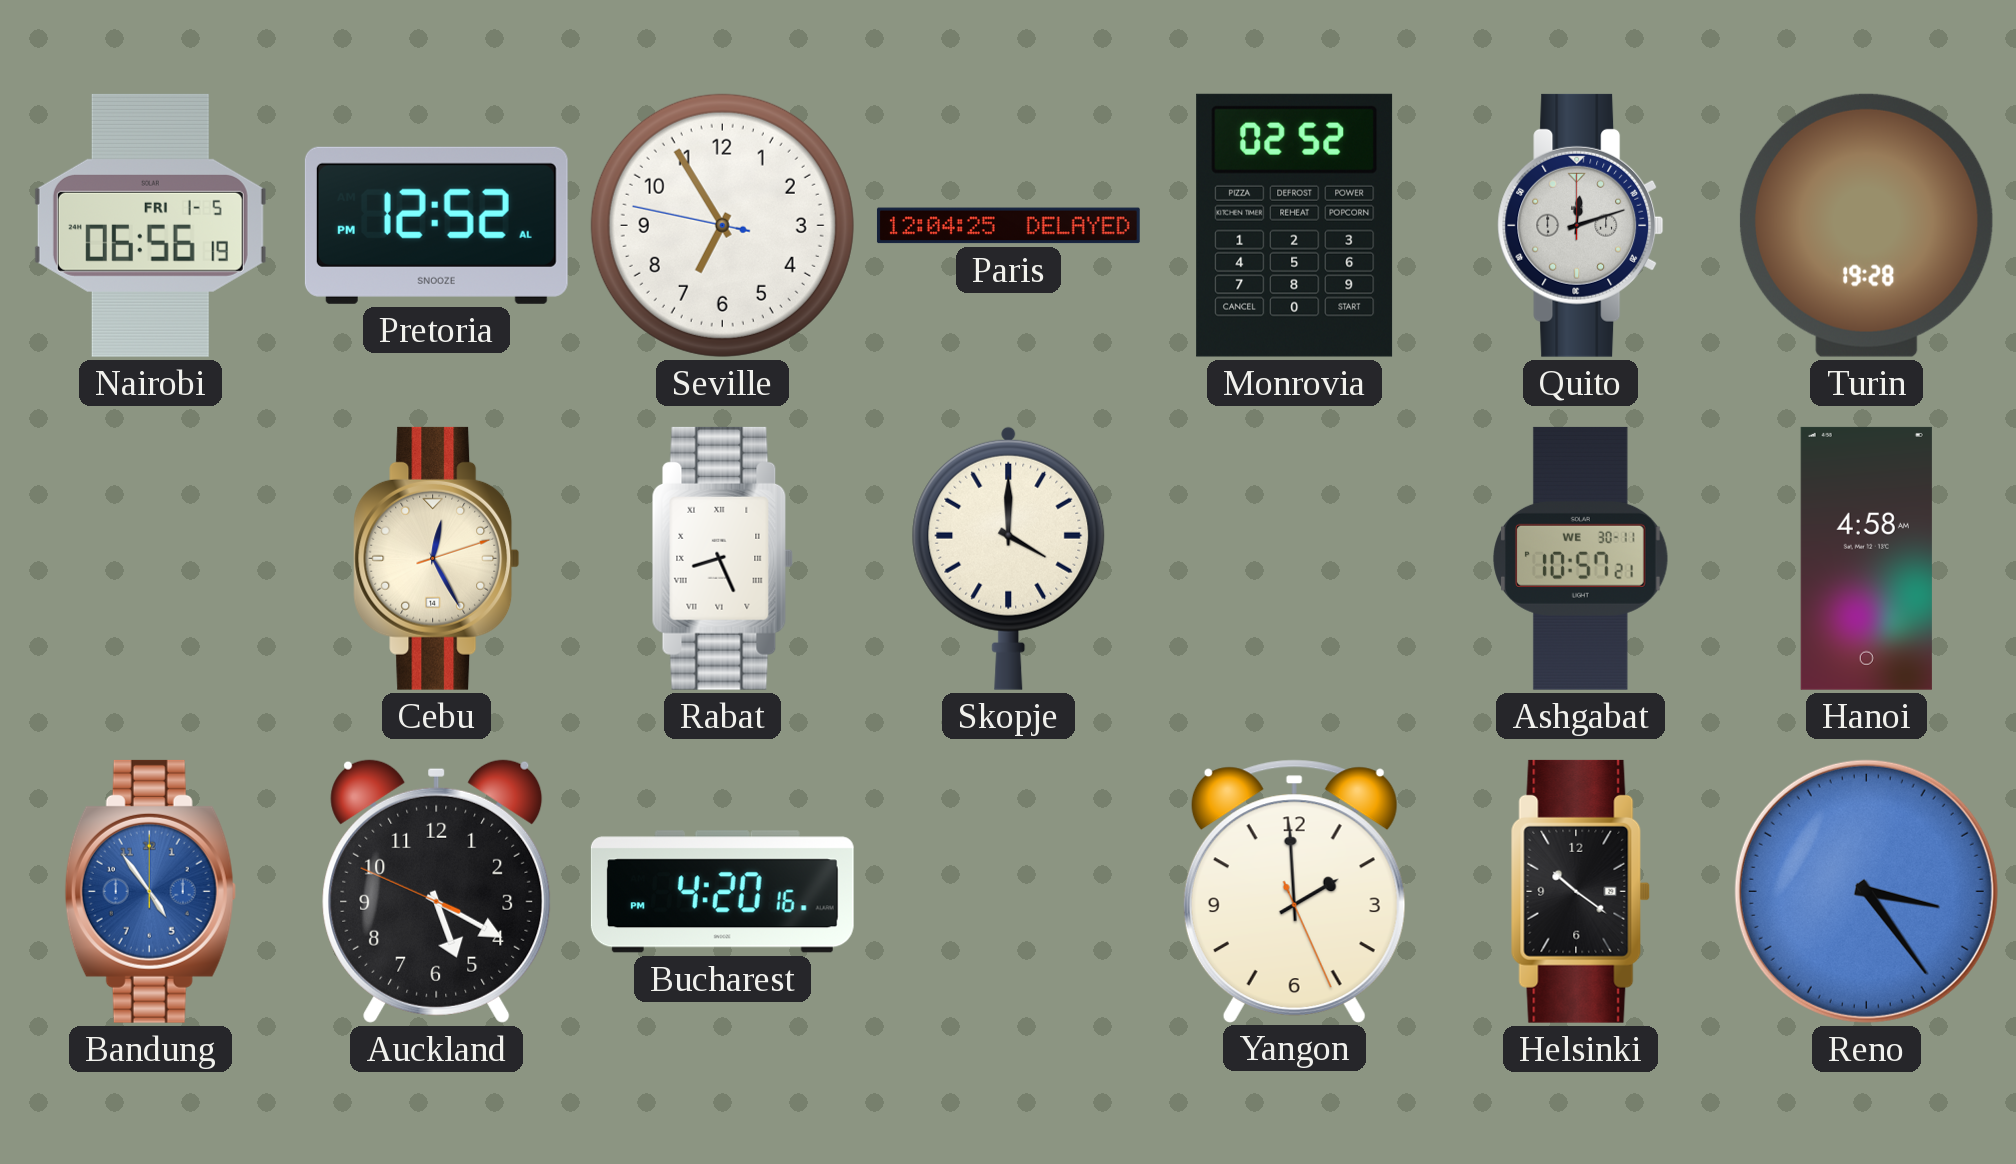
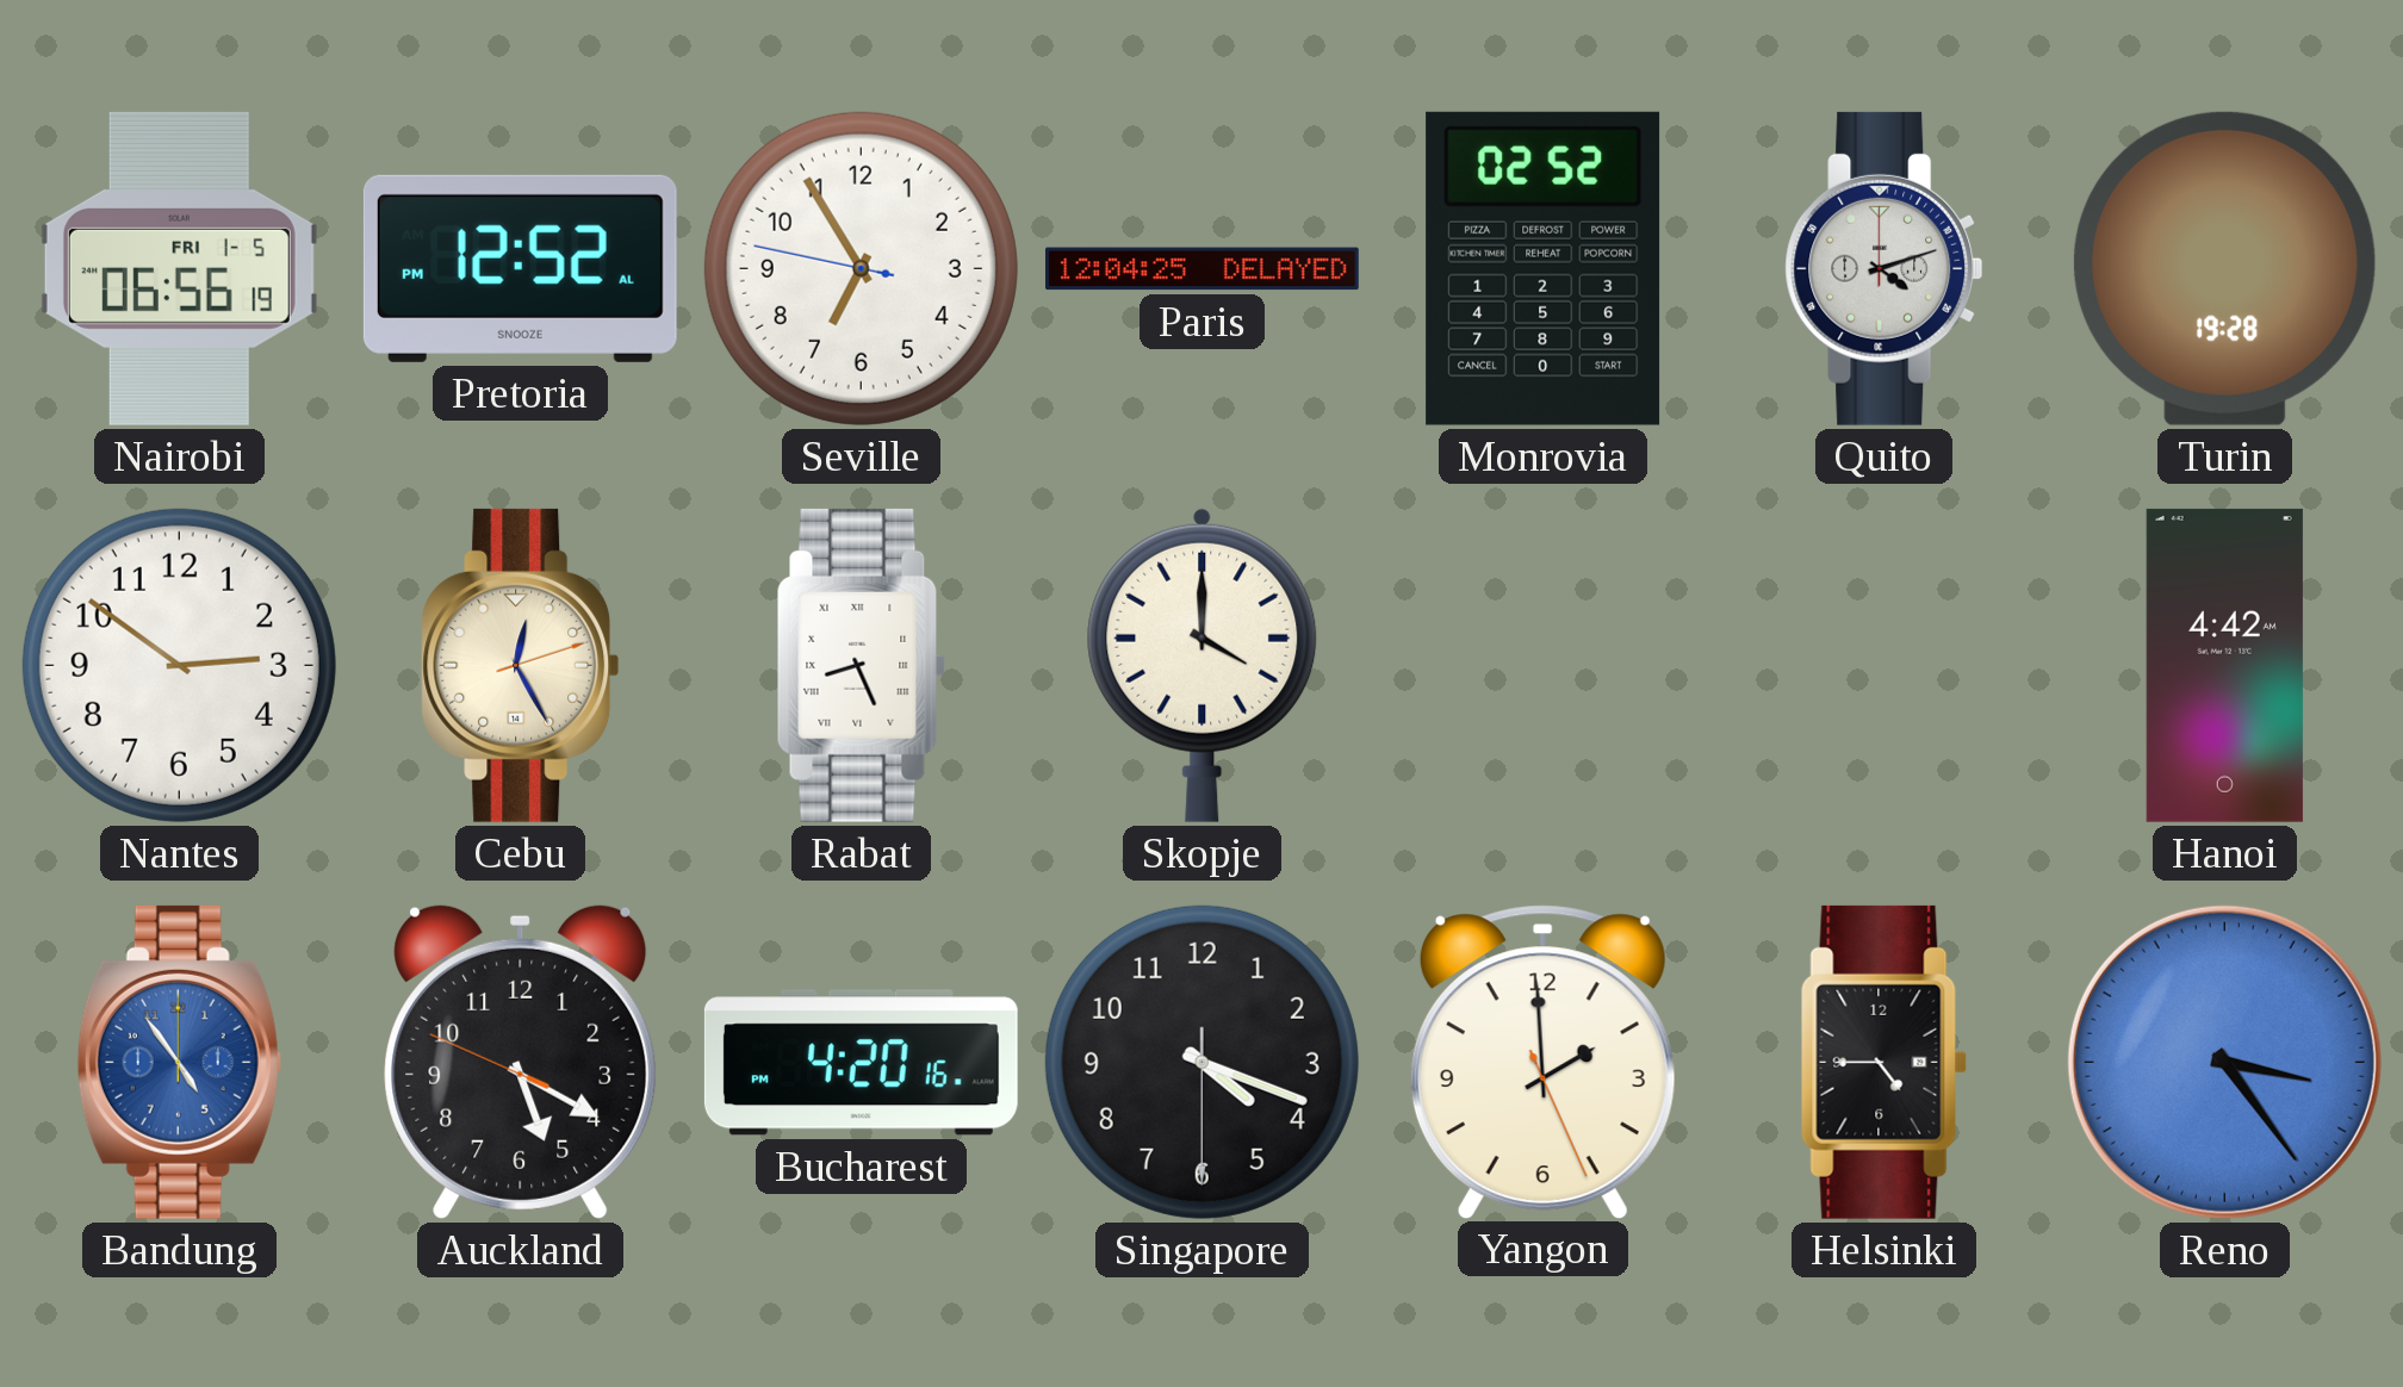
Quito: 12:12 -> 4:12 (1884, 268)
Nantes: none -> 2:51 (179, 665)
Ashgabat: 10:57 -> none (1581, 558)
Hanoi: 4:58 -> 4:42 (2224, 665)
Singapore: none -> 4:18 (1201, 1062)
Helsinki: 10:21 -> 4:45 (1883, 1062)
